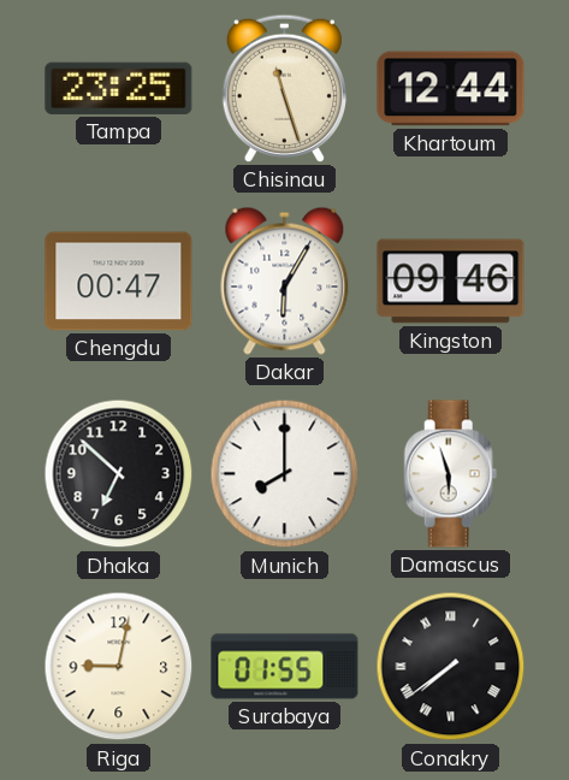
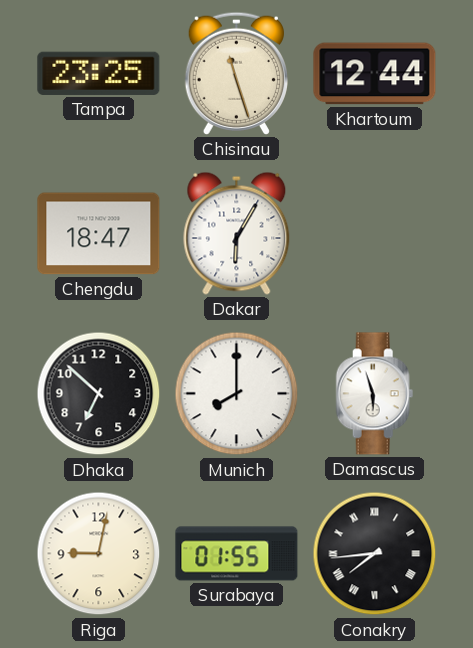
Chengdu: 00:47 -> 18:47 (99, 234)
Kingston: 09:46 -> none (451, 282)
Conakry: 7:39 -> 7:44 (375, 554)
